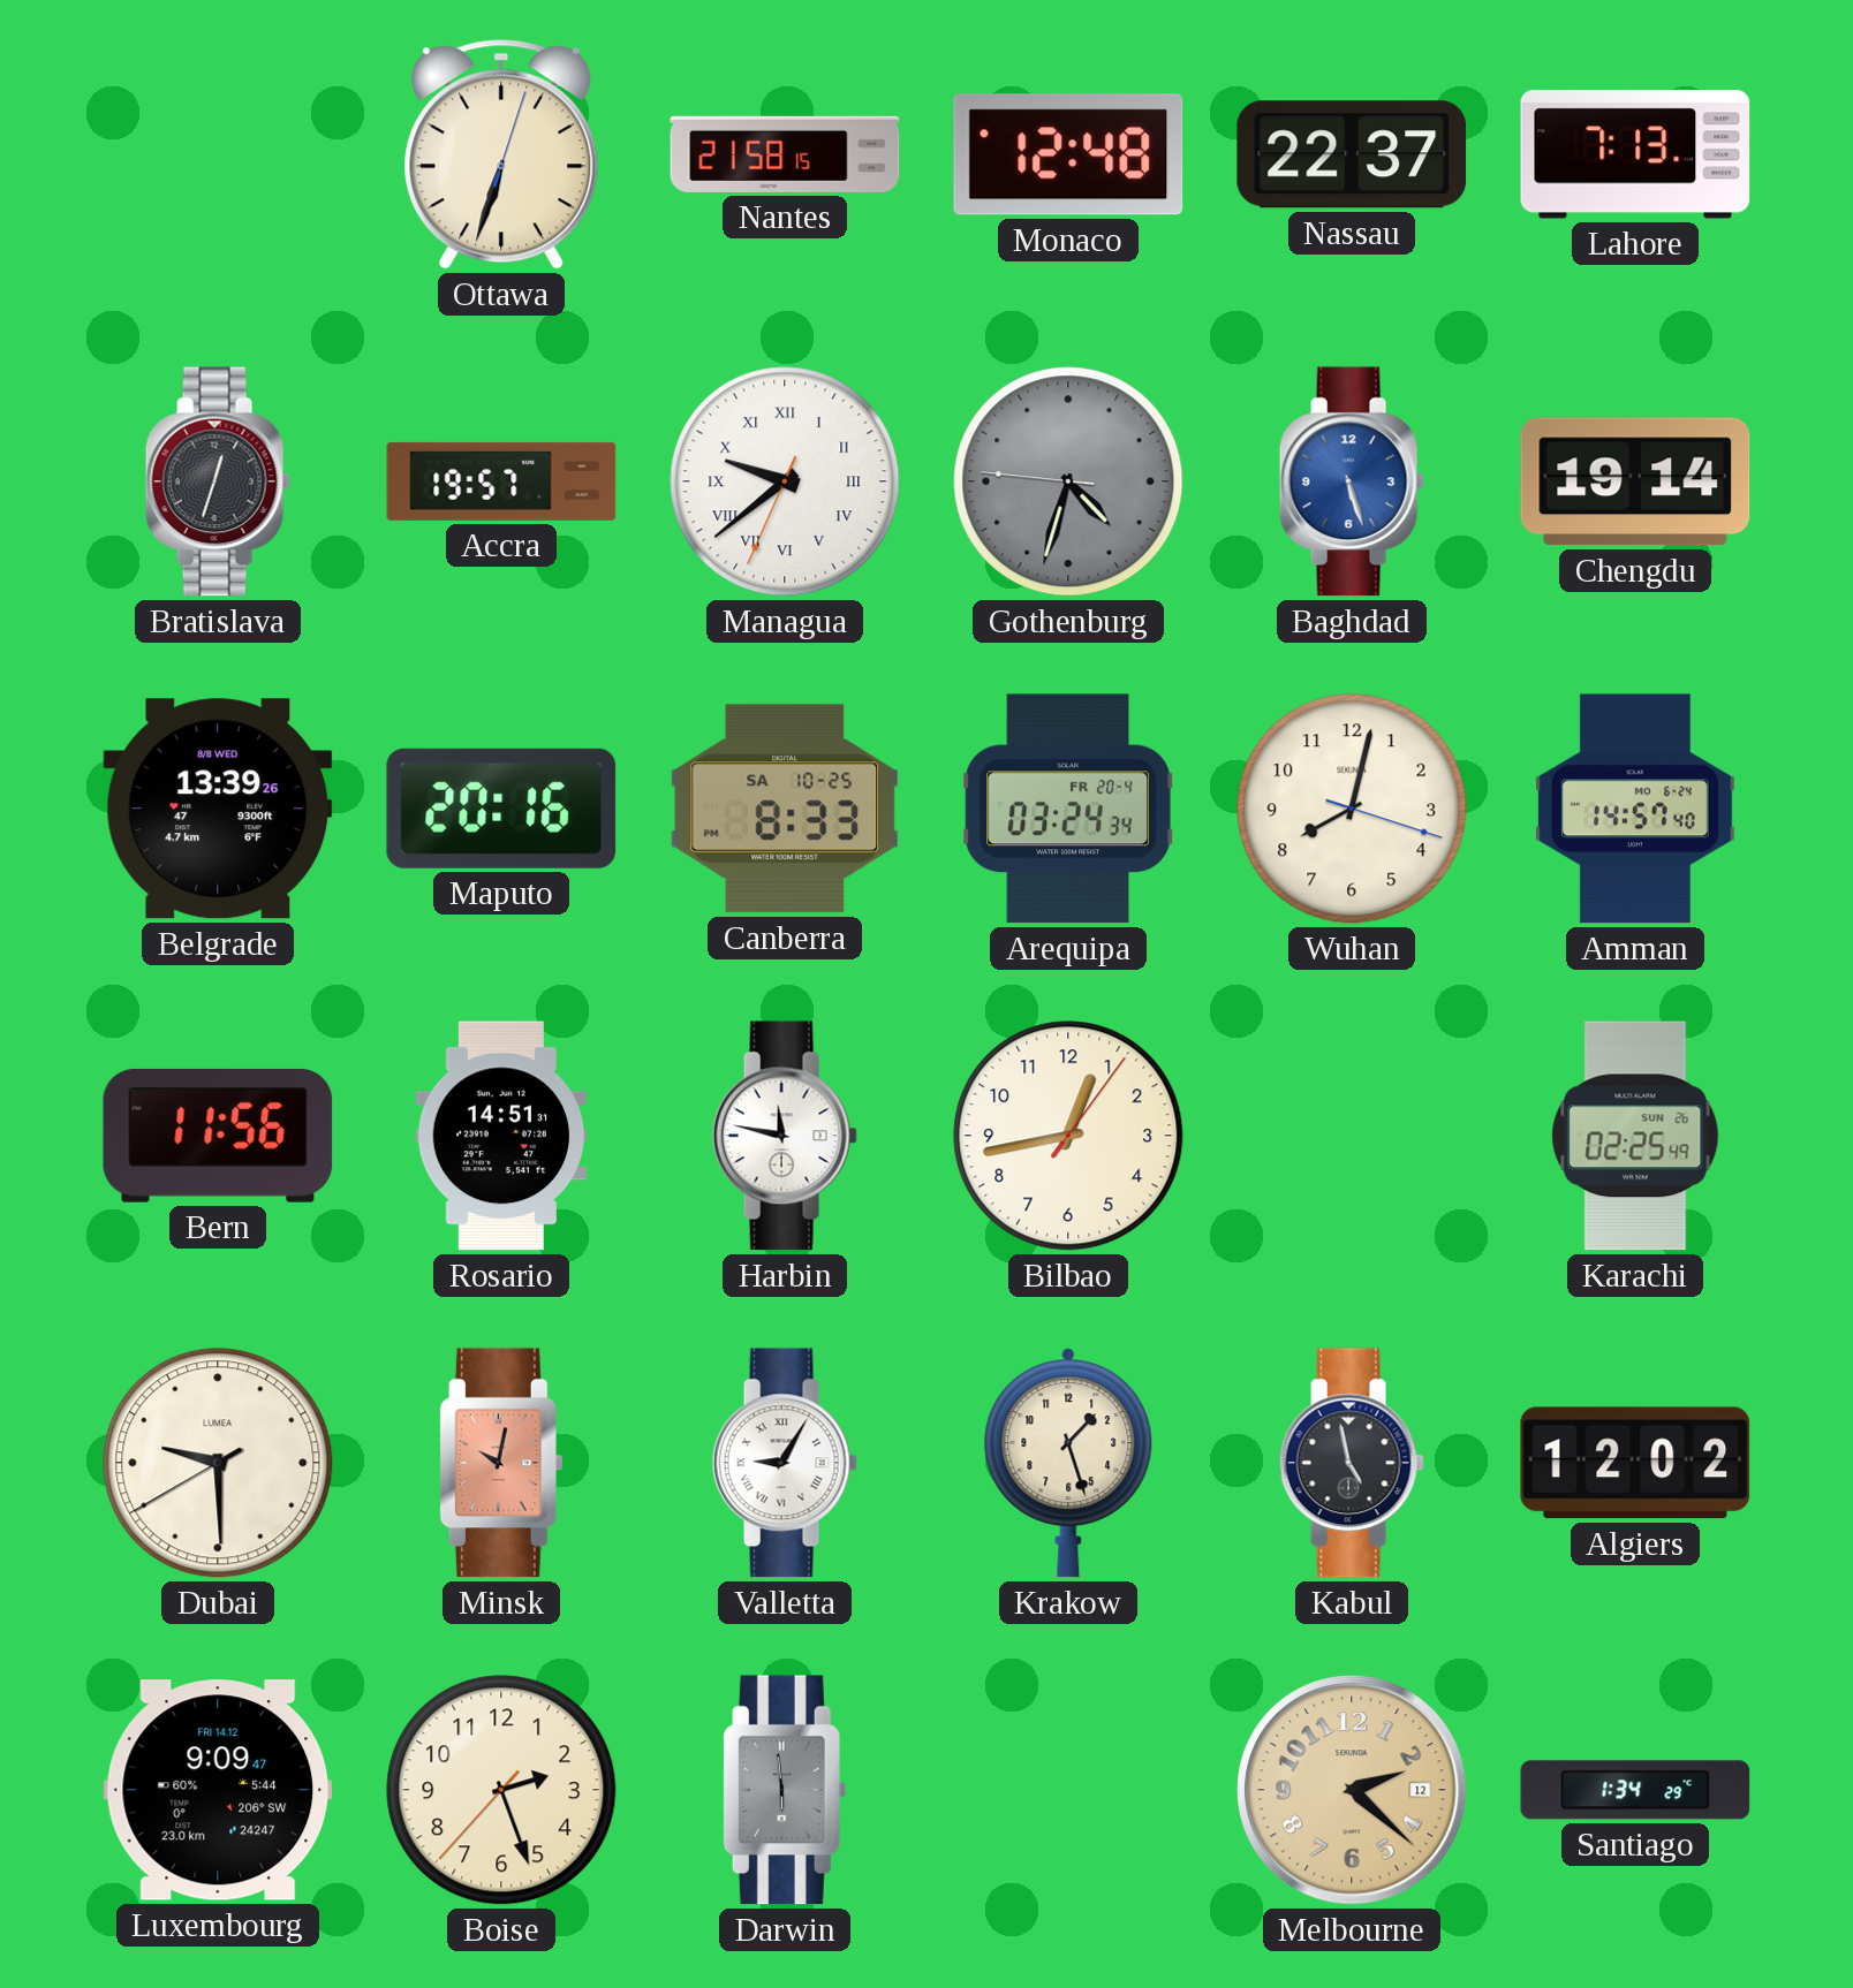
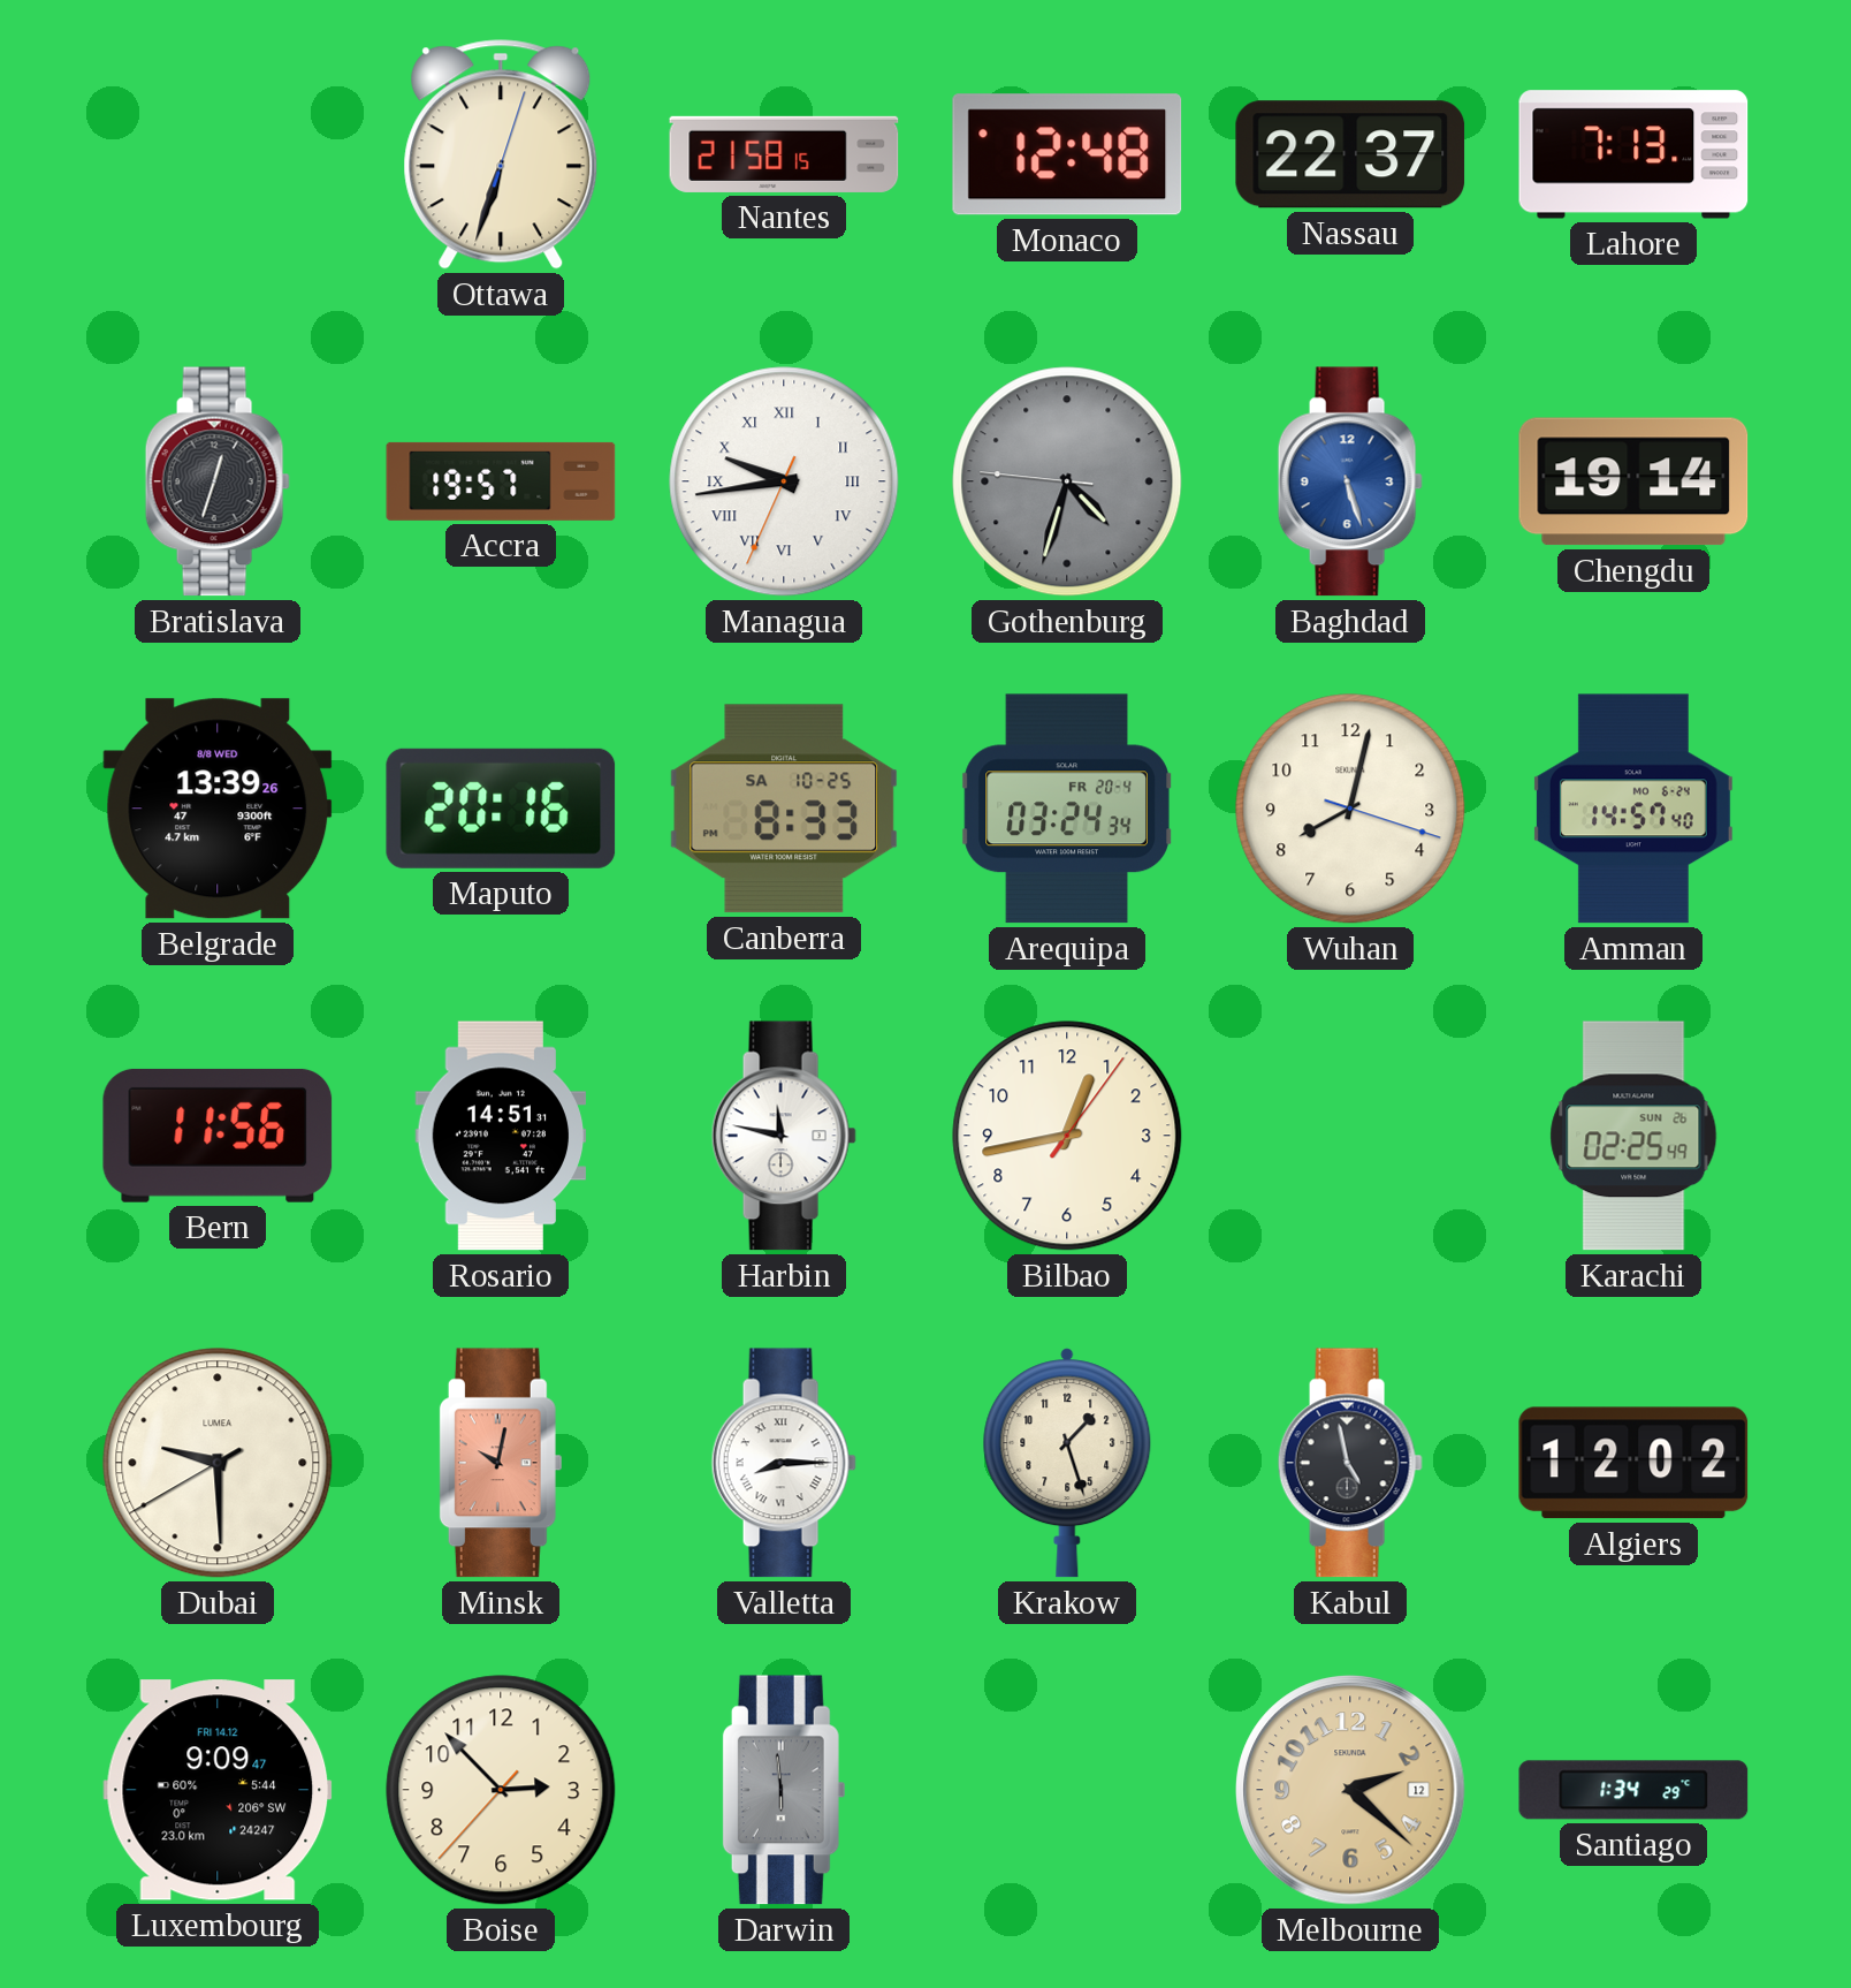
Managua: 9:38 -> 9:43 (784, 481)
Valletta: 9:05 -> 8:15 (784, 1463)
Boise: 2:26 -> 2:52 (501, 1790)
